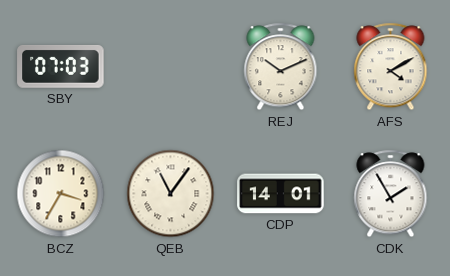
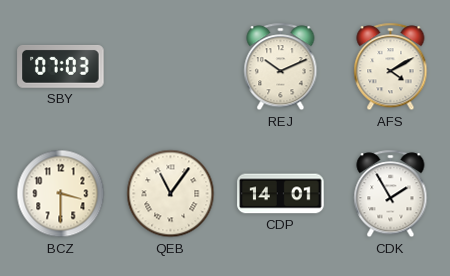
BCZ: 3:35 -> 3:30 (61, 194)
